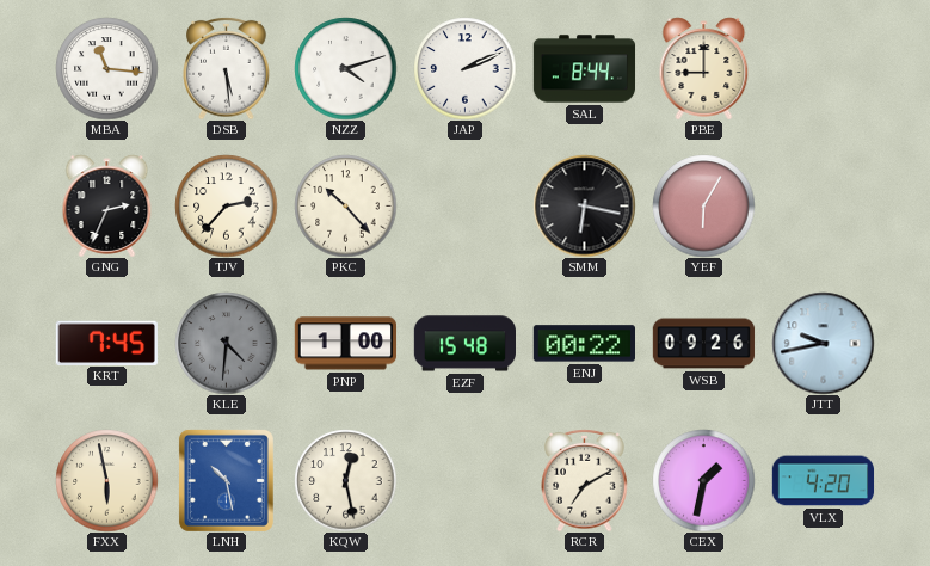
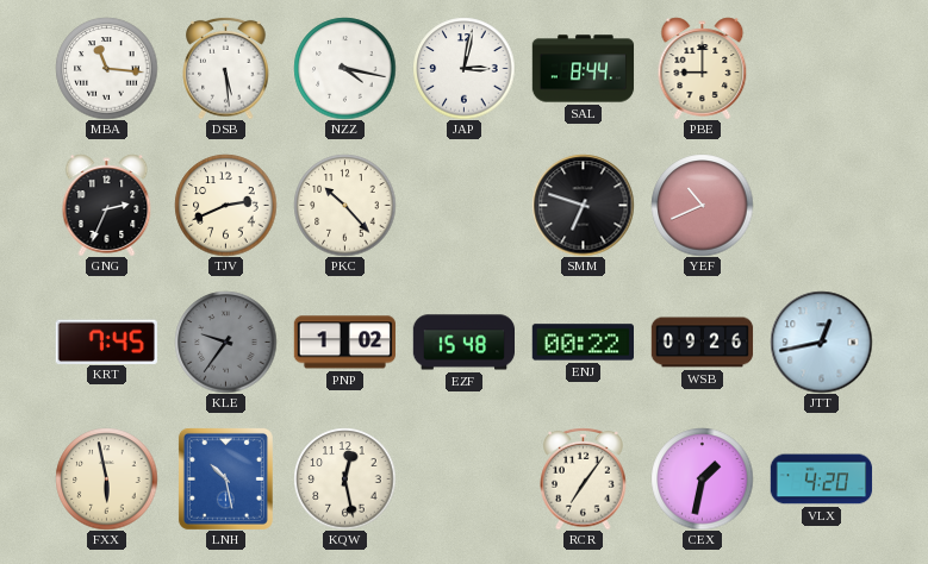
NZZ: 4:12 -> 4:17 (344, 68)
JAP: 2:11 -> 3:02 (463, 68)
TJV: 2:37 -> 2:41 (225, 205)
SMM: 6:17 -> 6:48 (583, 205)
YEF: 6:05 -> 10:41 (702, 205)
KLE: 4:31 -> 9:36 (225, 341)
PNP: 1:00 -> 1:02 (344, 343)
JTT: 9:43 -> 12:43 (821, 341)
RCR: 7:10 -> 7:06 (584, 478)
